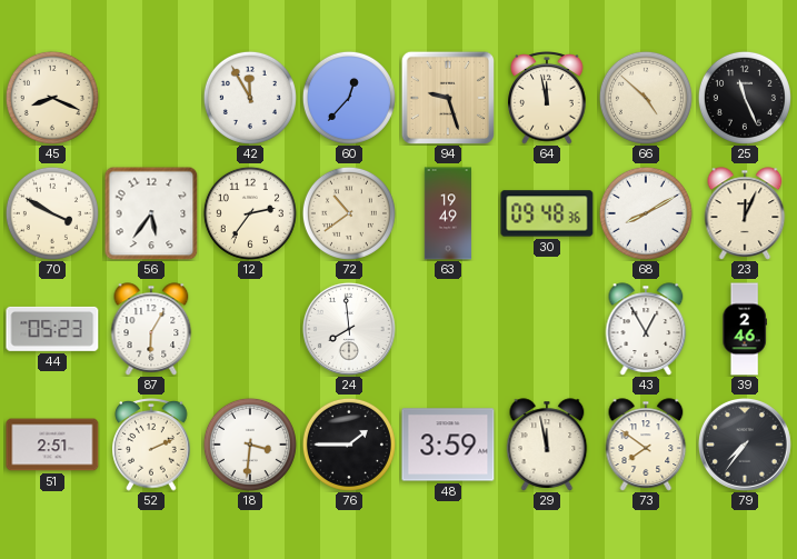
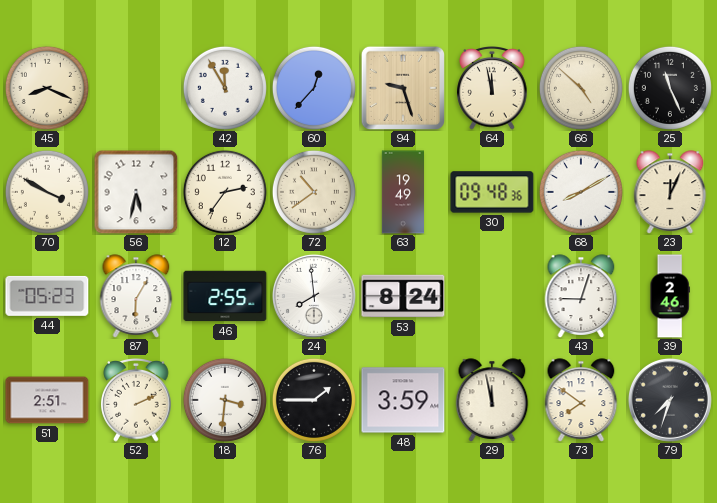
56: 5:36 -> 5:32 (136, 192)
46: none -> 2:55 (225, 296)
53: none -> 8:24 (403, 296)
43: 12:55 -> 9:03 (581, 296)
79: 7:36 -> 7:33 (670, 400)
